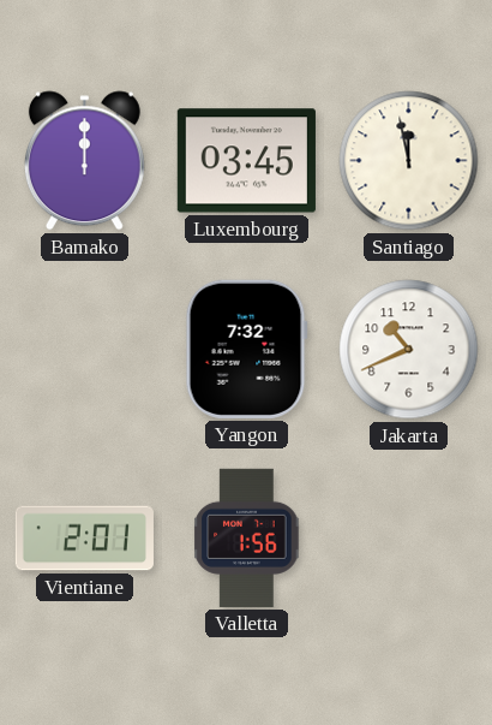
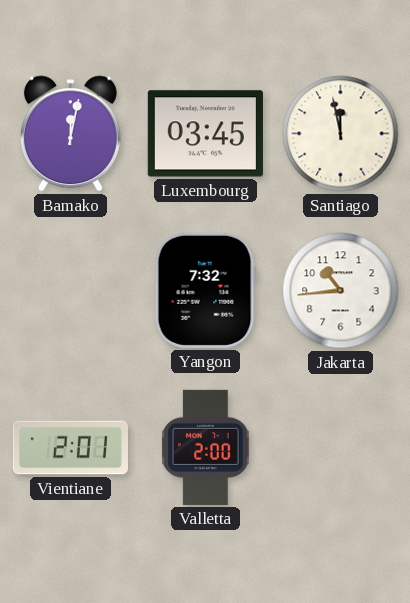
Bamako: 12:00 -> 12:02 (70, 134)
Jakarta: 10:41 -> 10:44 (341, 291)
Valletta: 1:56 -> 2:00 (206, 447)
